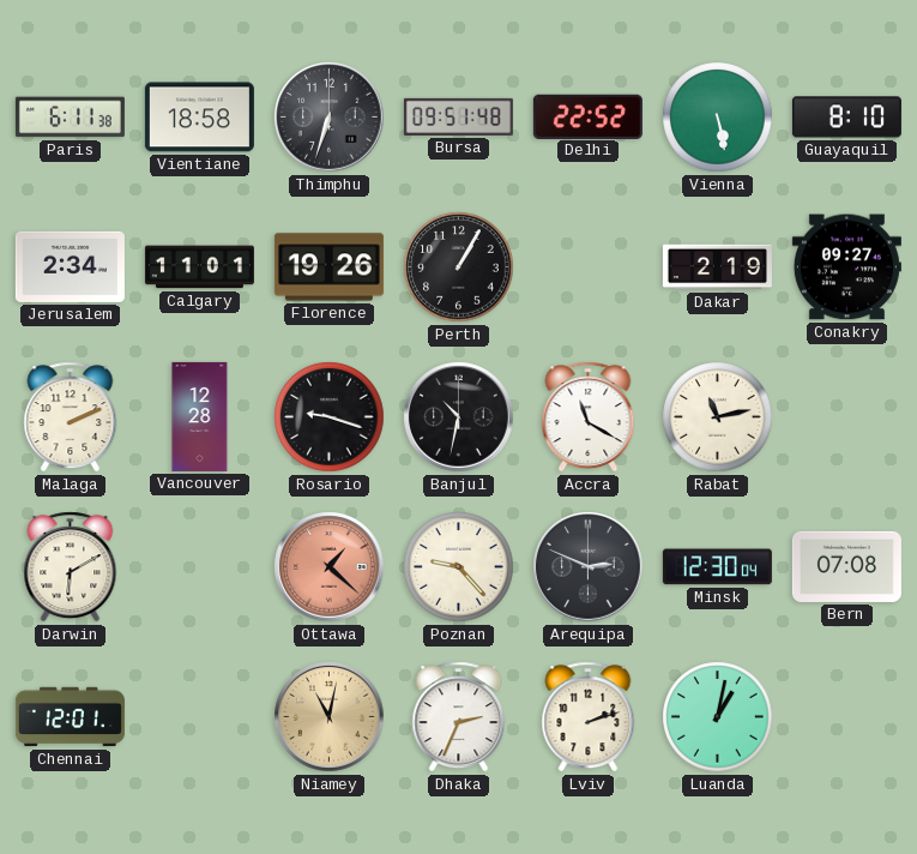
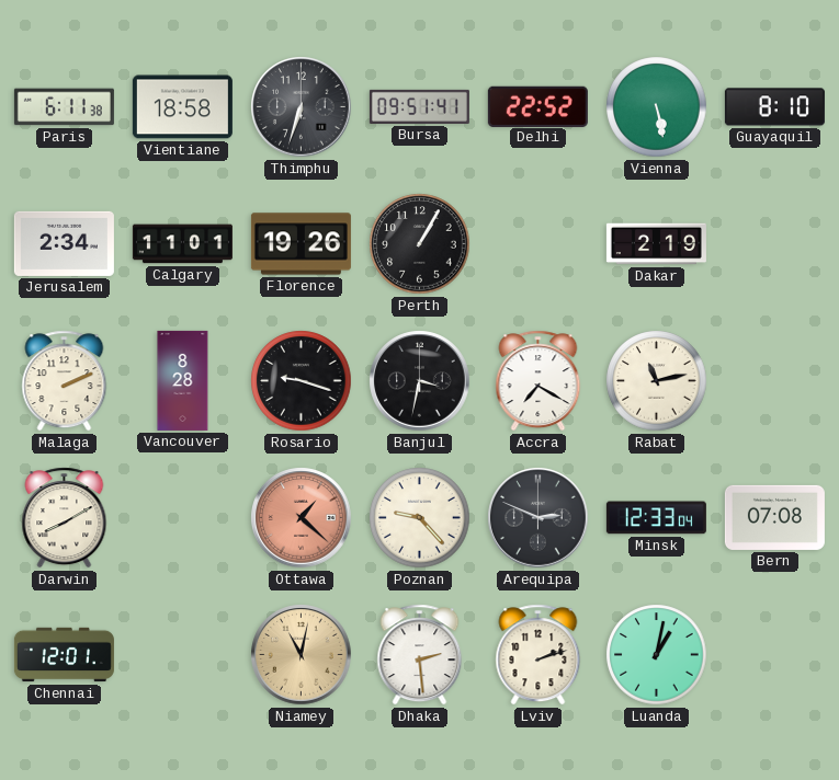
Bursa: 09:51:48 -> 09:51:41 (419, 106)
Conakry: 09:27 -> none (846, 267)
Vancouver: 12:28 -> 8:28 (183, 380)
Banjul: 10:32 -> 3:32 (420, 381)
Accra: 11:20 -> 7:20 (538, 381)
Darwin: 6:10 -> 8:10 (65, 518)
Minsk: 12:30 -> 12:33 (656, 518)
Dhaka: 2:34 -> 2:29 (420, 655)
